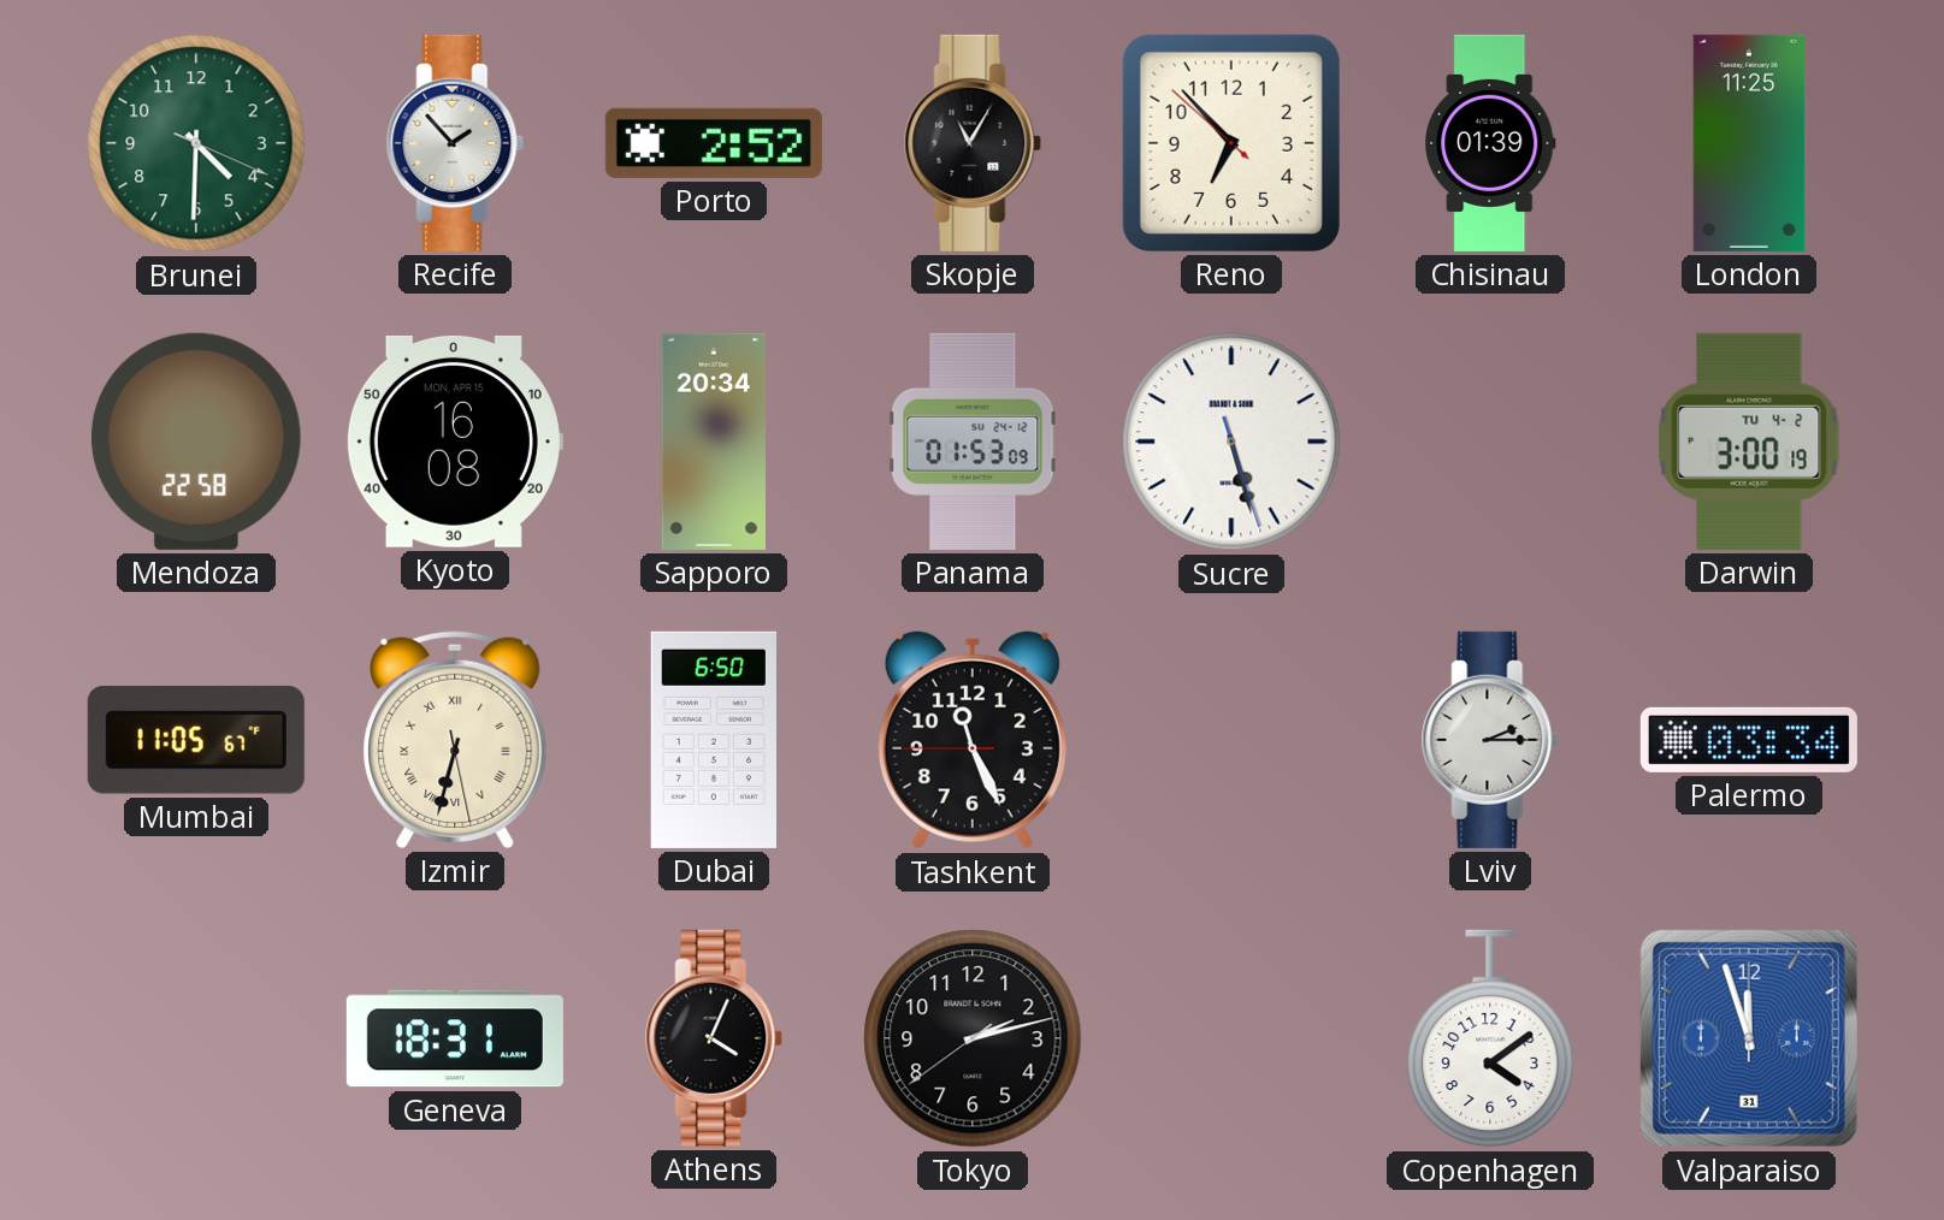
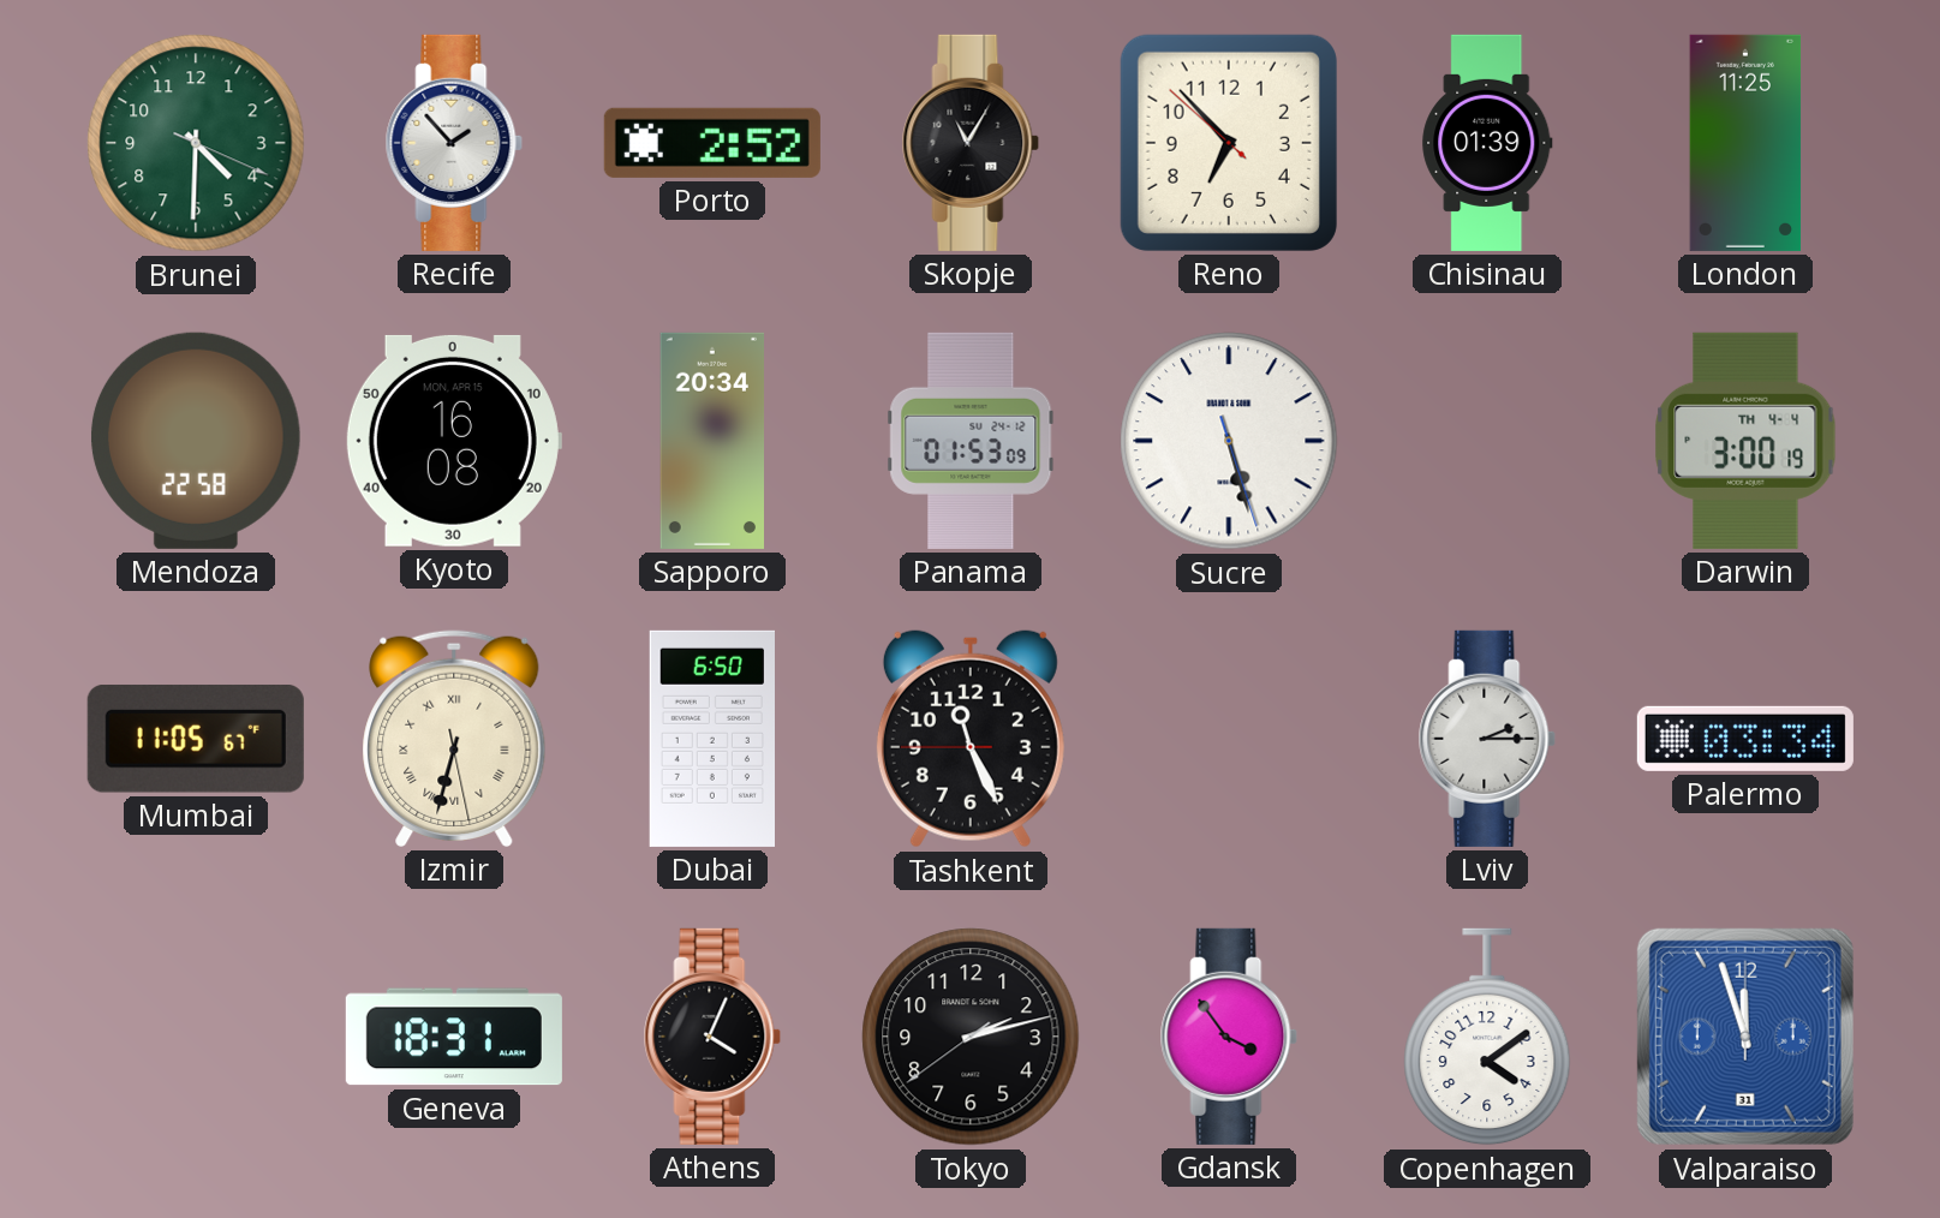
Darwin date: TU 4-2 -> TH 4-4 (1745, 441)
Gdansk: none -> 3:54 (1229, 1037)
